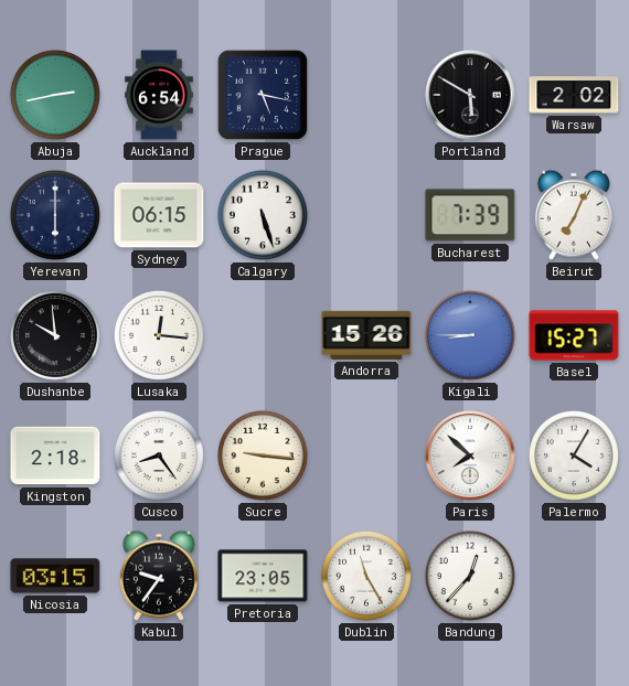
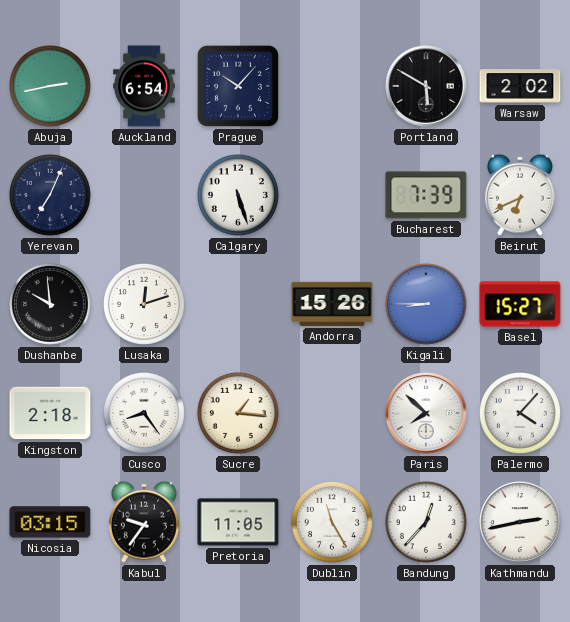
Prague: 5:17 -> 10:07 (238, 86)
Yerevan: 6:00 -> 7:04 (50, 195)
Sydney: 06:15 -> none (159, 215)
Beirut: 7:04 -> 6:41 (520, 195)
Lusaka: 12:16 -> 12:12 (144, 304)
Sucre: 9:16 -> 1:16 (238, 413)
Palermo: 4:05 -> 4:07 (520, 413)
Pretoria: 23:05 -> 11:05 (238, 522)
Kathmandu: none -> 2:43 (520, 522)
